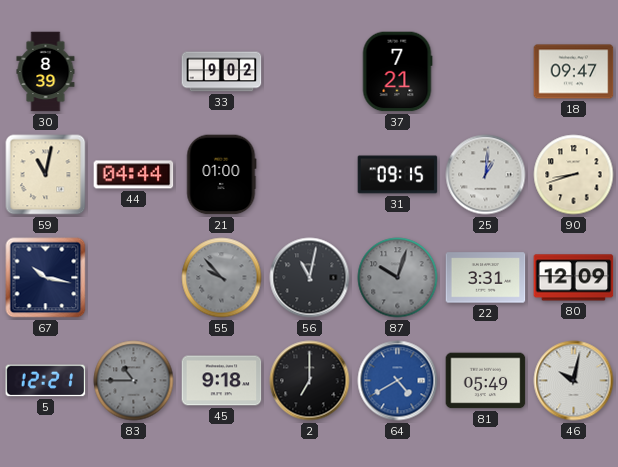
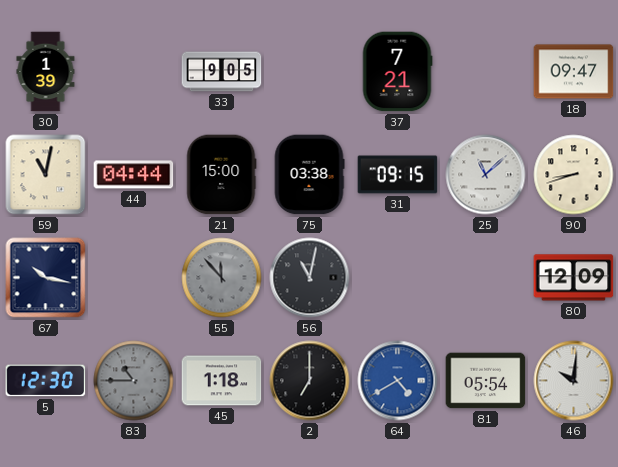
30: 8:39 -> 1:39 (46, 72)
33: 9:02 -> 9:05 (222, 72)
21: 01:00 -> 15:00 (222, 175)
75: none -> 03:38 (309, 175)
25: 1:01 -> 11:08 (486, 175)
55: 9:53 -> 11:53 (222, 278)
87: 10:03 -> none (398, 278)
22: 3:31 -> none (486, 278)
5: 12:21 -> 12:30 (46, 381)
45: 9:18 -> 1:18 (222, 381)
81: 05:49 -> 05:54 (486, 381)
46: 10:02 -> 10:01 (574, 381)
